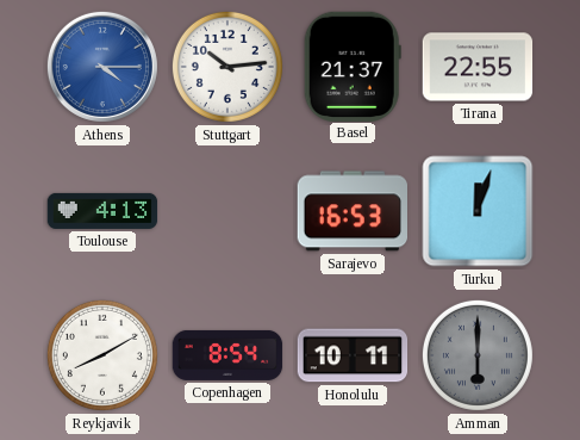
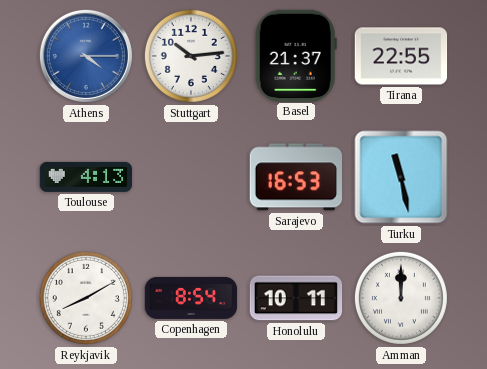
Turku: 12:03 -> 11:28 (401, 177)
Amman: 6:00 -> 12:00 (401, 298)
Amman dial: grey -> white (401, 298)
